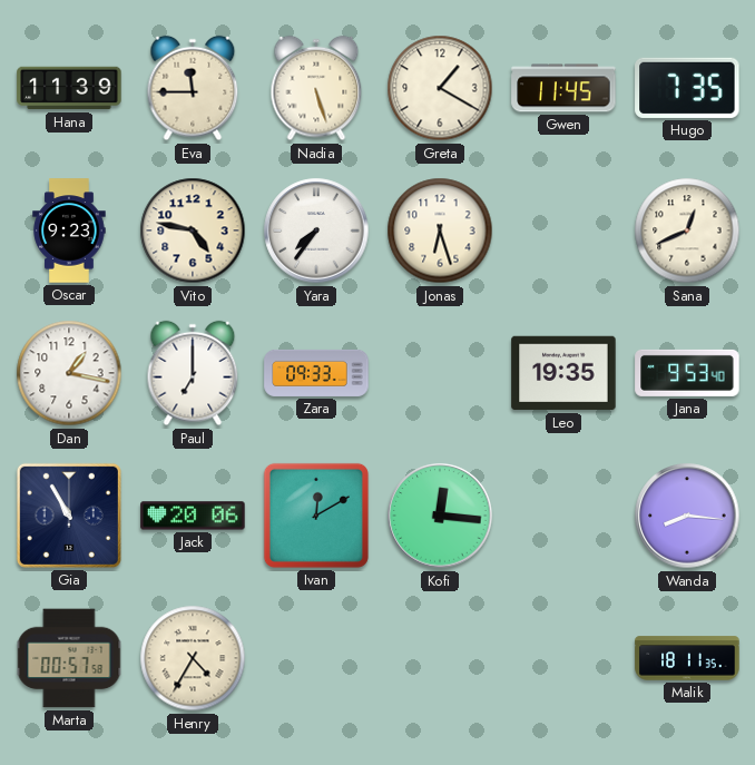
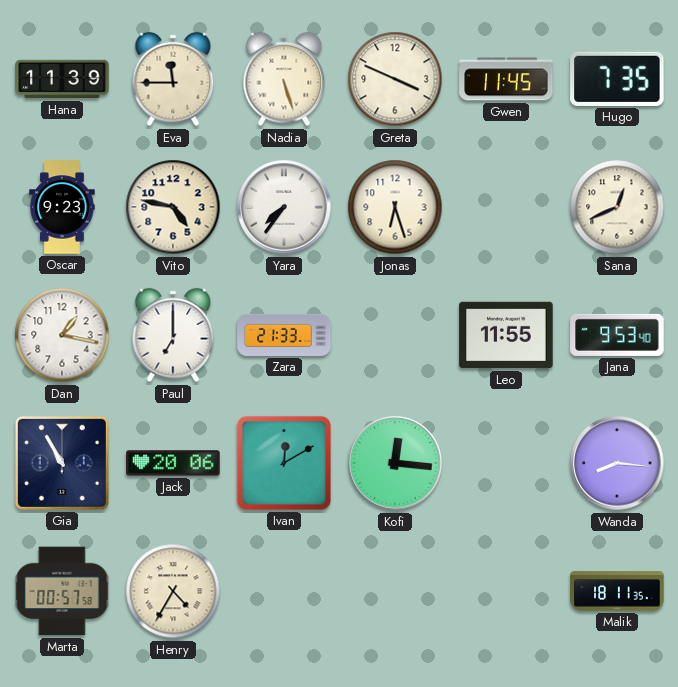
Greta: 1:20 -> 3:49 (395, 79)
Zara: 09:33 -> 21:33 (284, 335)
Leo: 19:35 -> 11:55 (506, 335)
